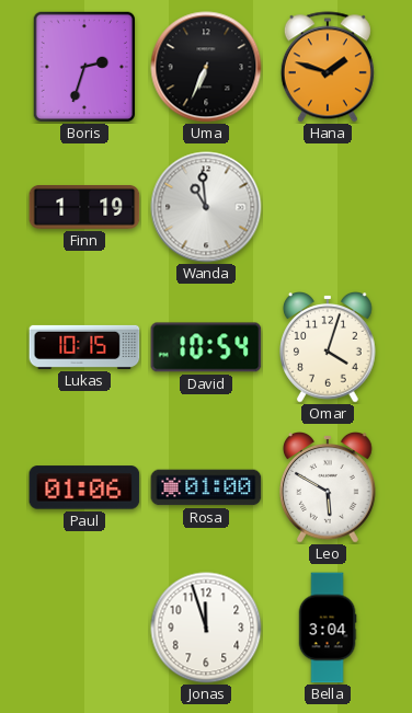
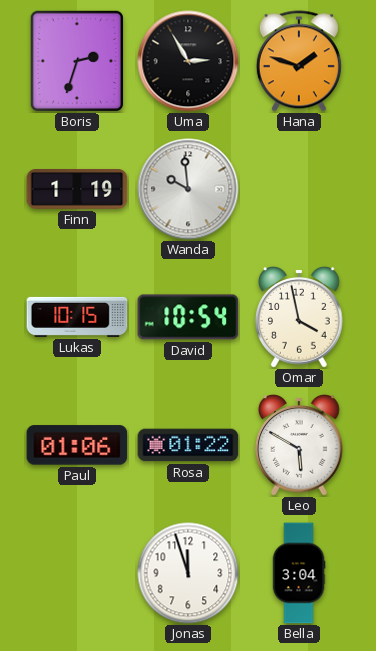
Uma: 6:34 -> 2:55 (188, 61)
Wanda: 10:59 -> 9:59 (188, 189)
Omar: 4:03 -> 3:58 (300, 318)
Rosa: 01:00 -> 01:22 (188, 445)
